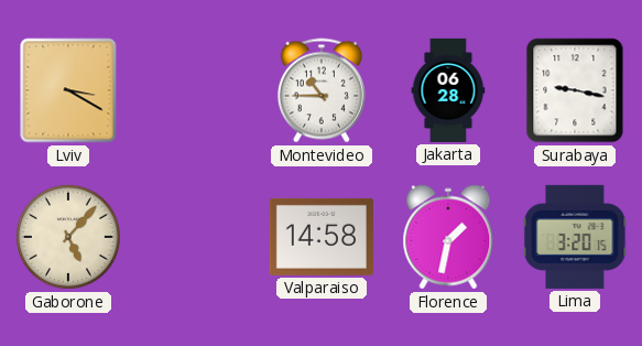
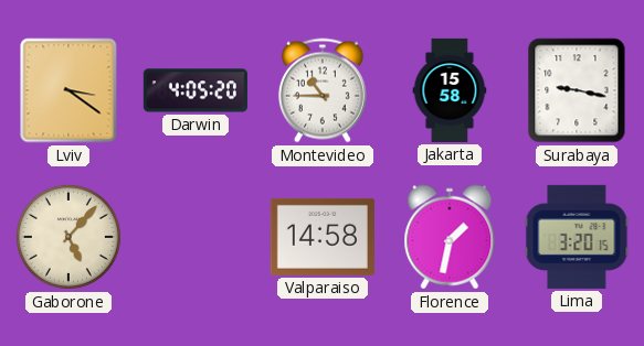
Lviv: 3:20 -> 3:21 (68, 90)
Darwin: none -> 4:05 (196, 90)
Jakarta: 06:28 -> 15:58 (450, 90)
